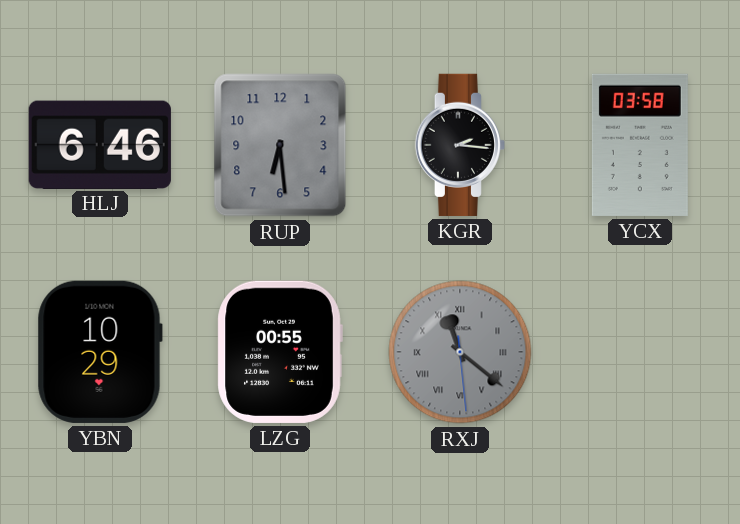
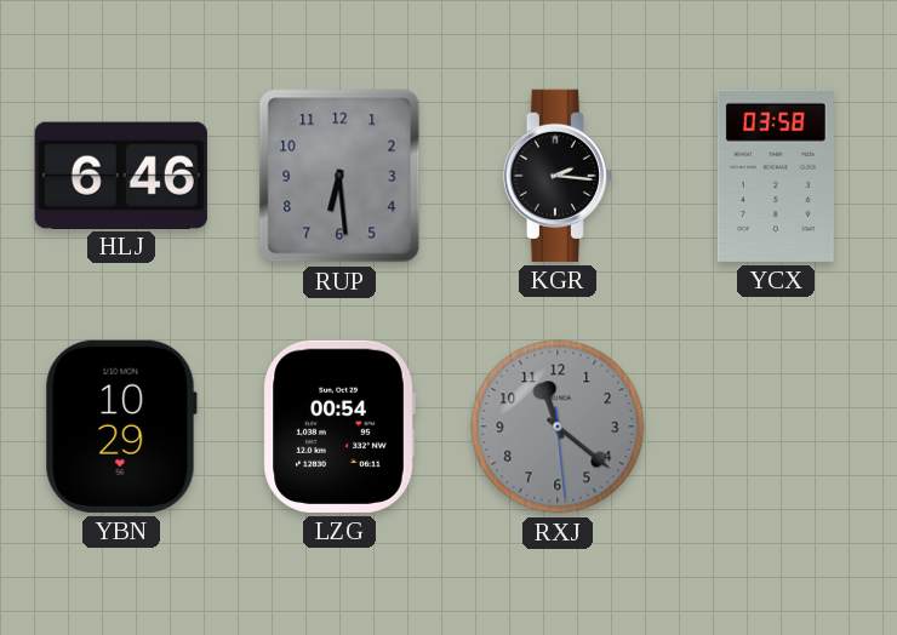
LZG: 00:55 -> 00:54 (339, 427)
RXJ numerals: Roman -> Arabic (558, 427)
